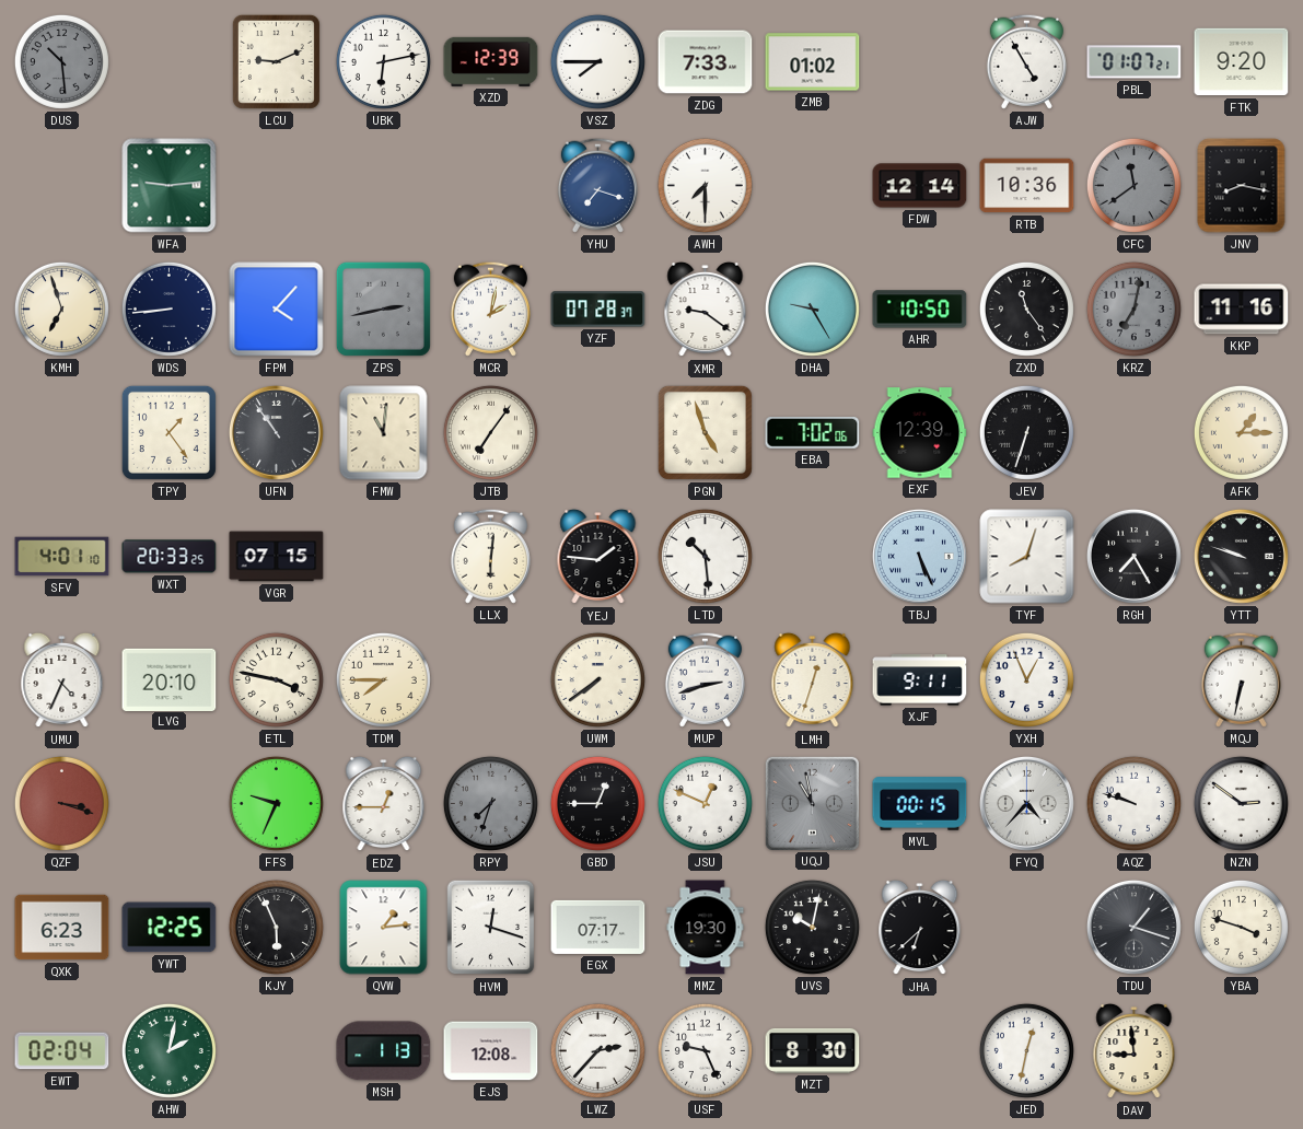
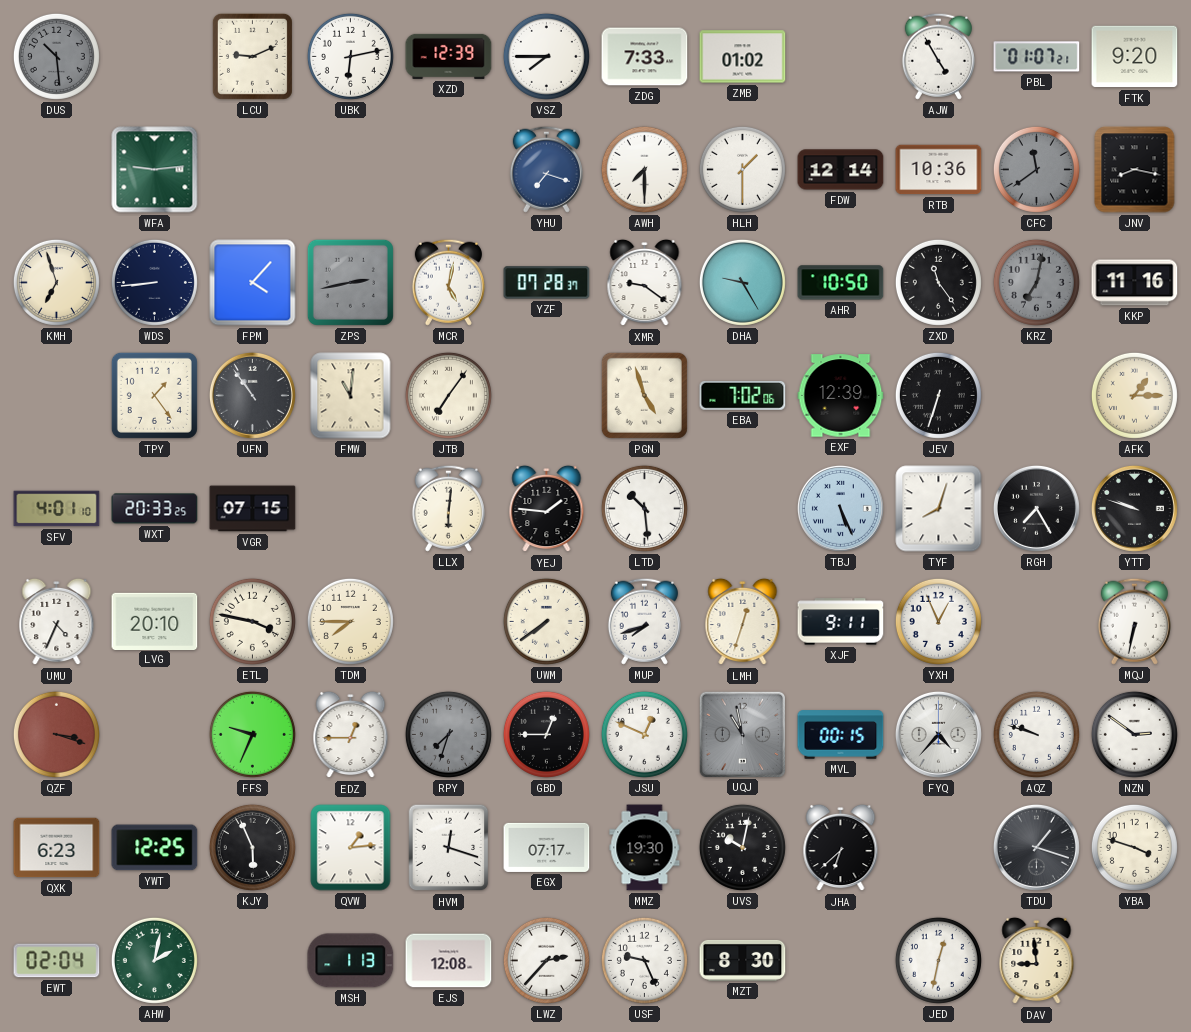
HLH: none -> 1:30 (742, 169)
MCR: 2:02 -> 5:02 (448, 282)
MUP: 2:42 -> 7:42 (644, 621)
